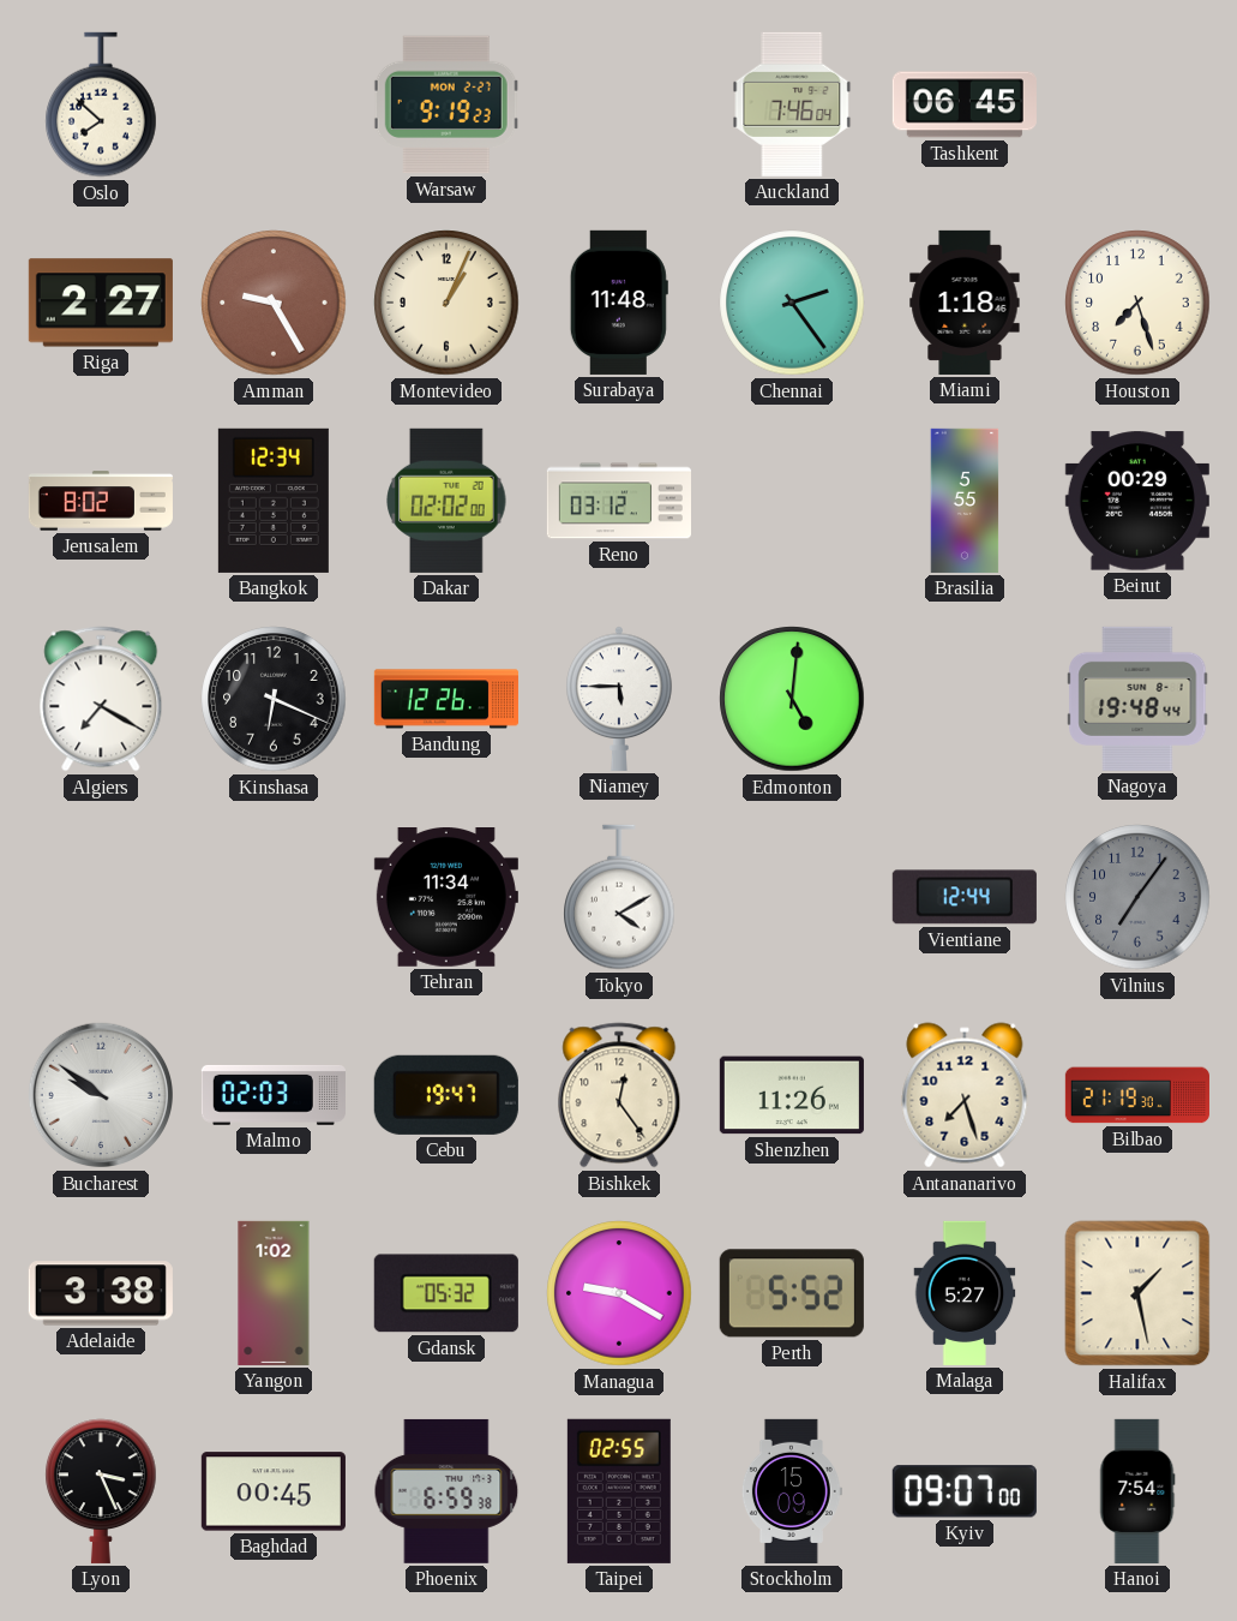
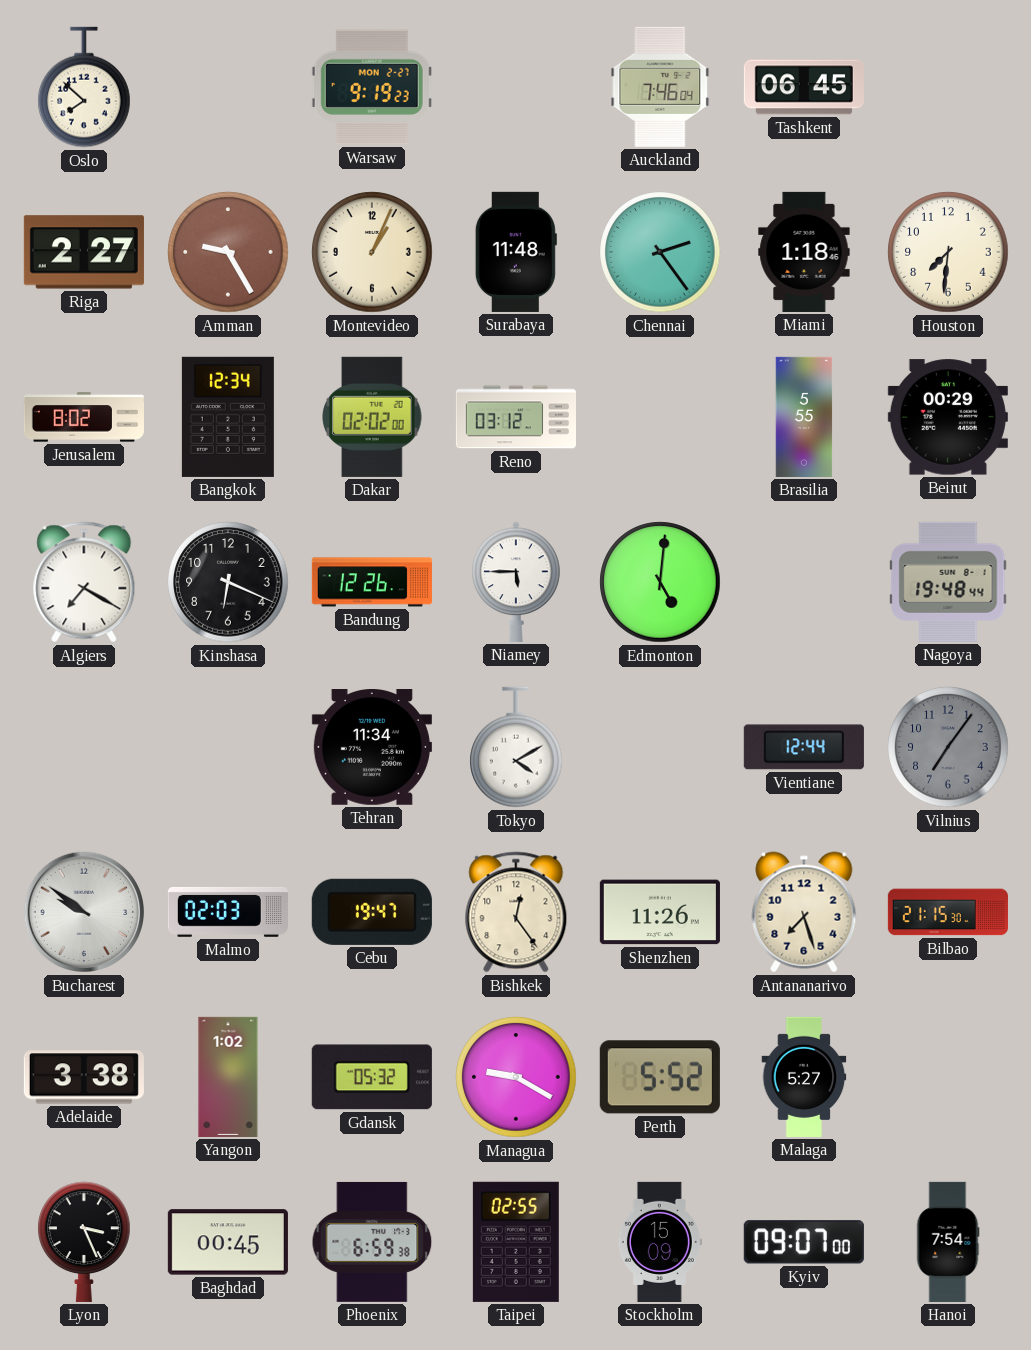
Houston: 7:27 -> 7:31 (948, 252)
Bilbao: 21:19 -> 21:15 (948, 912)
Halifax: 1:28 -> none (1137, 1293)
